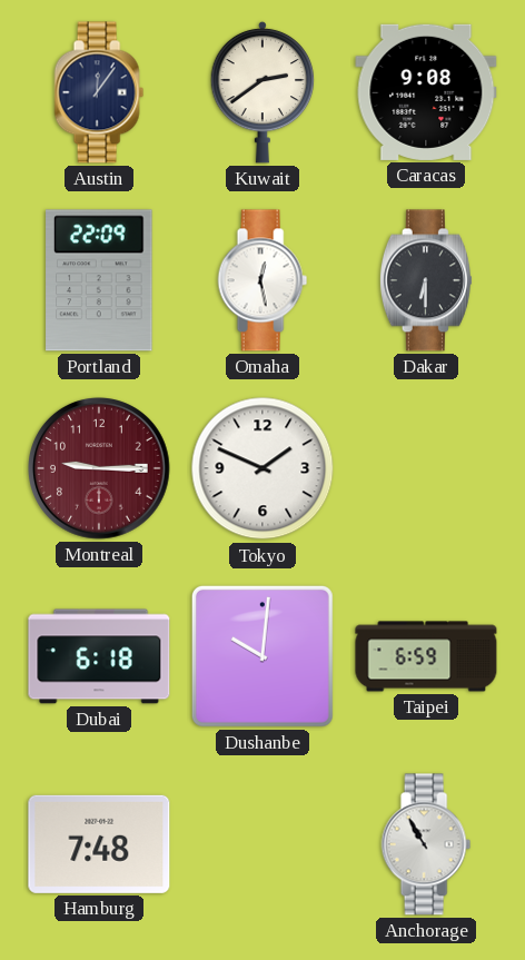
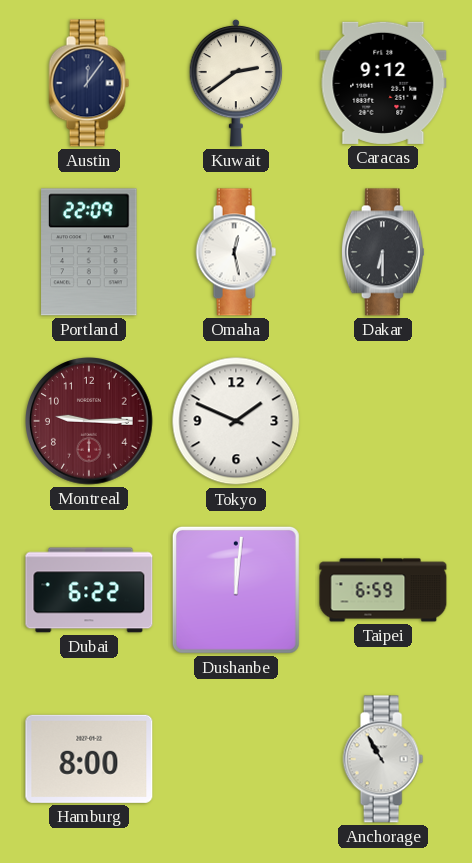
Caracas: 9:08 -> 9:12 (383, 83)
Dubai: 6:18 -> 6:22 (89, 590)
Dushanbe: 10:01 -> 12:01 (236, 590)
Hamburg: 7:48 -> 8:00 (89, 759)
